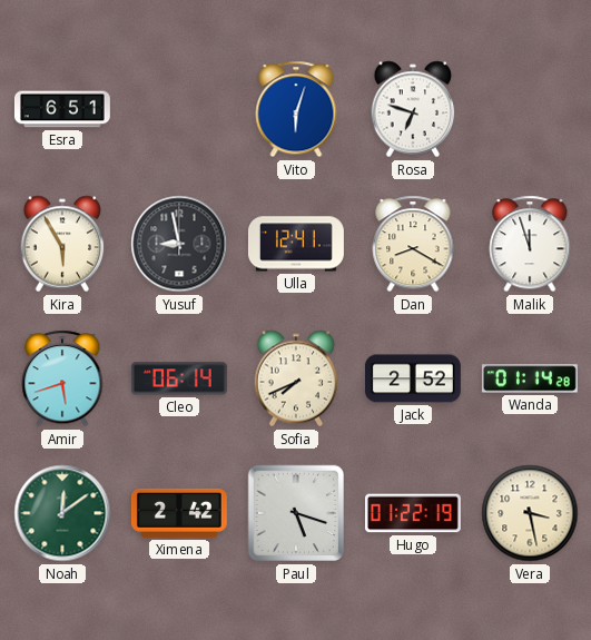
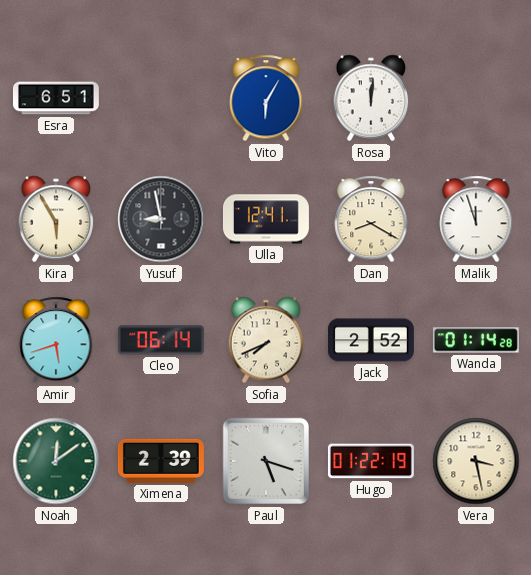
Vito: 6:03 -> 6:05 (266, 98)
Rosa: 6:48 -> 12:01 (371, 98)
Ximena: 2:42 -> 2:39 (161, 461)
